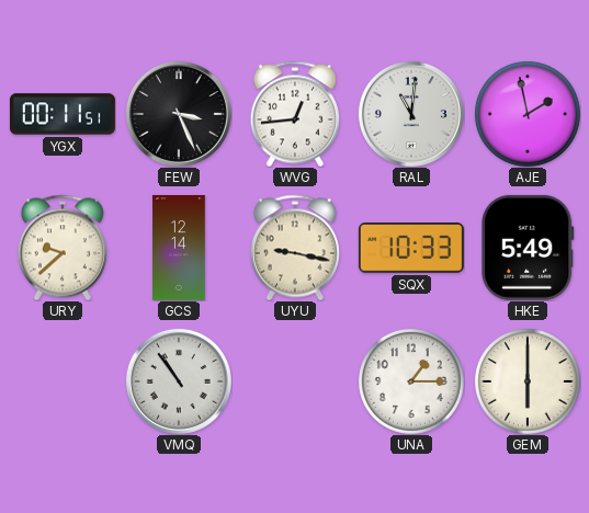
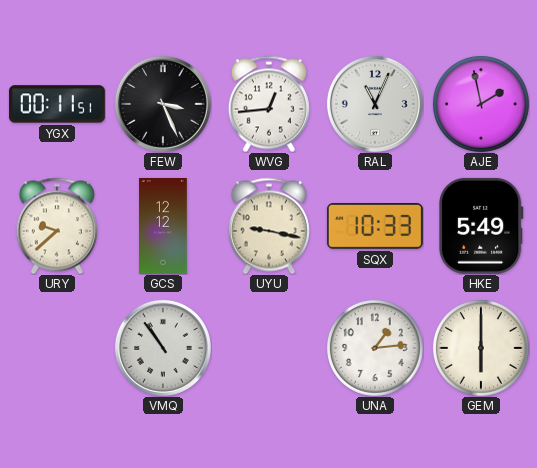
RAL: 11:01 -> 11:04 (375, 104)
GCS: 12:14 -> 12:12 (163, 226)
UNA: 1:15 -> 1:14 (375, 348)
